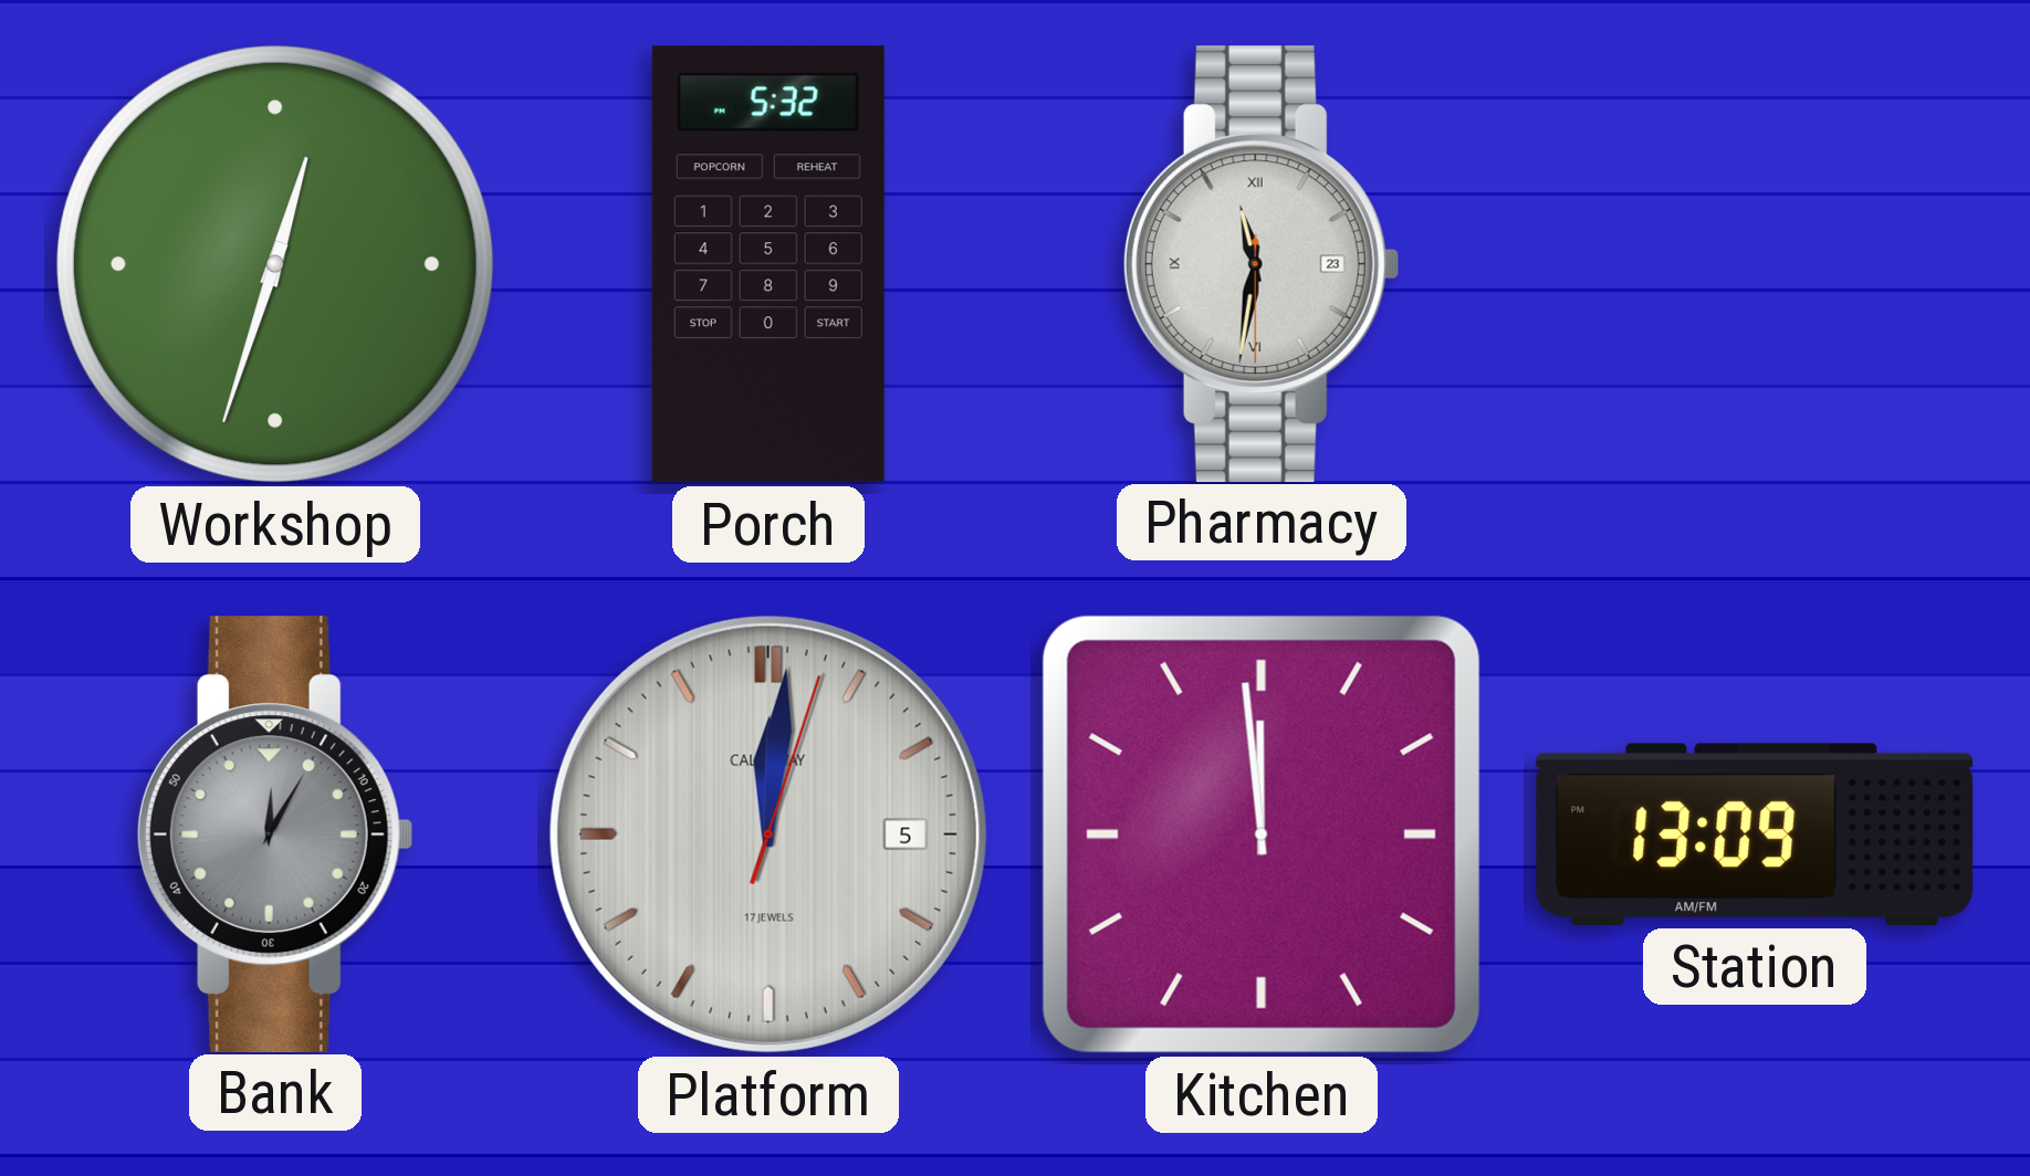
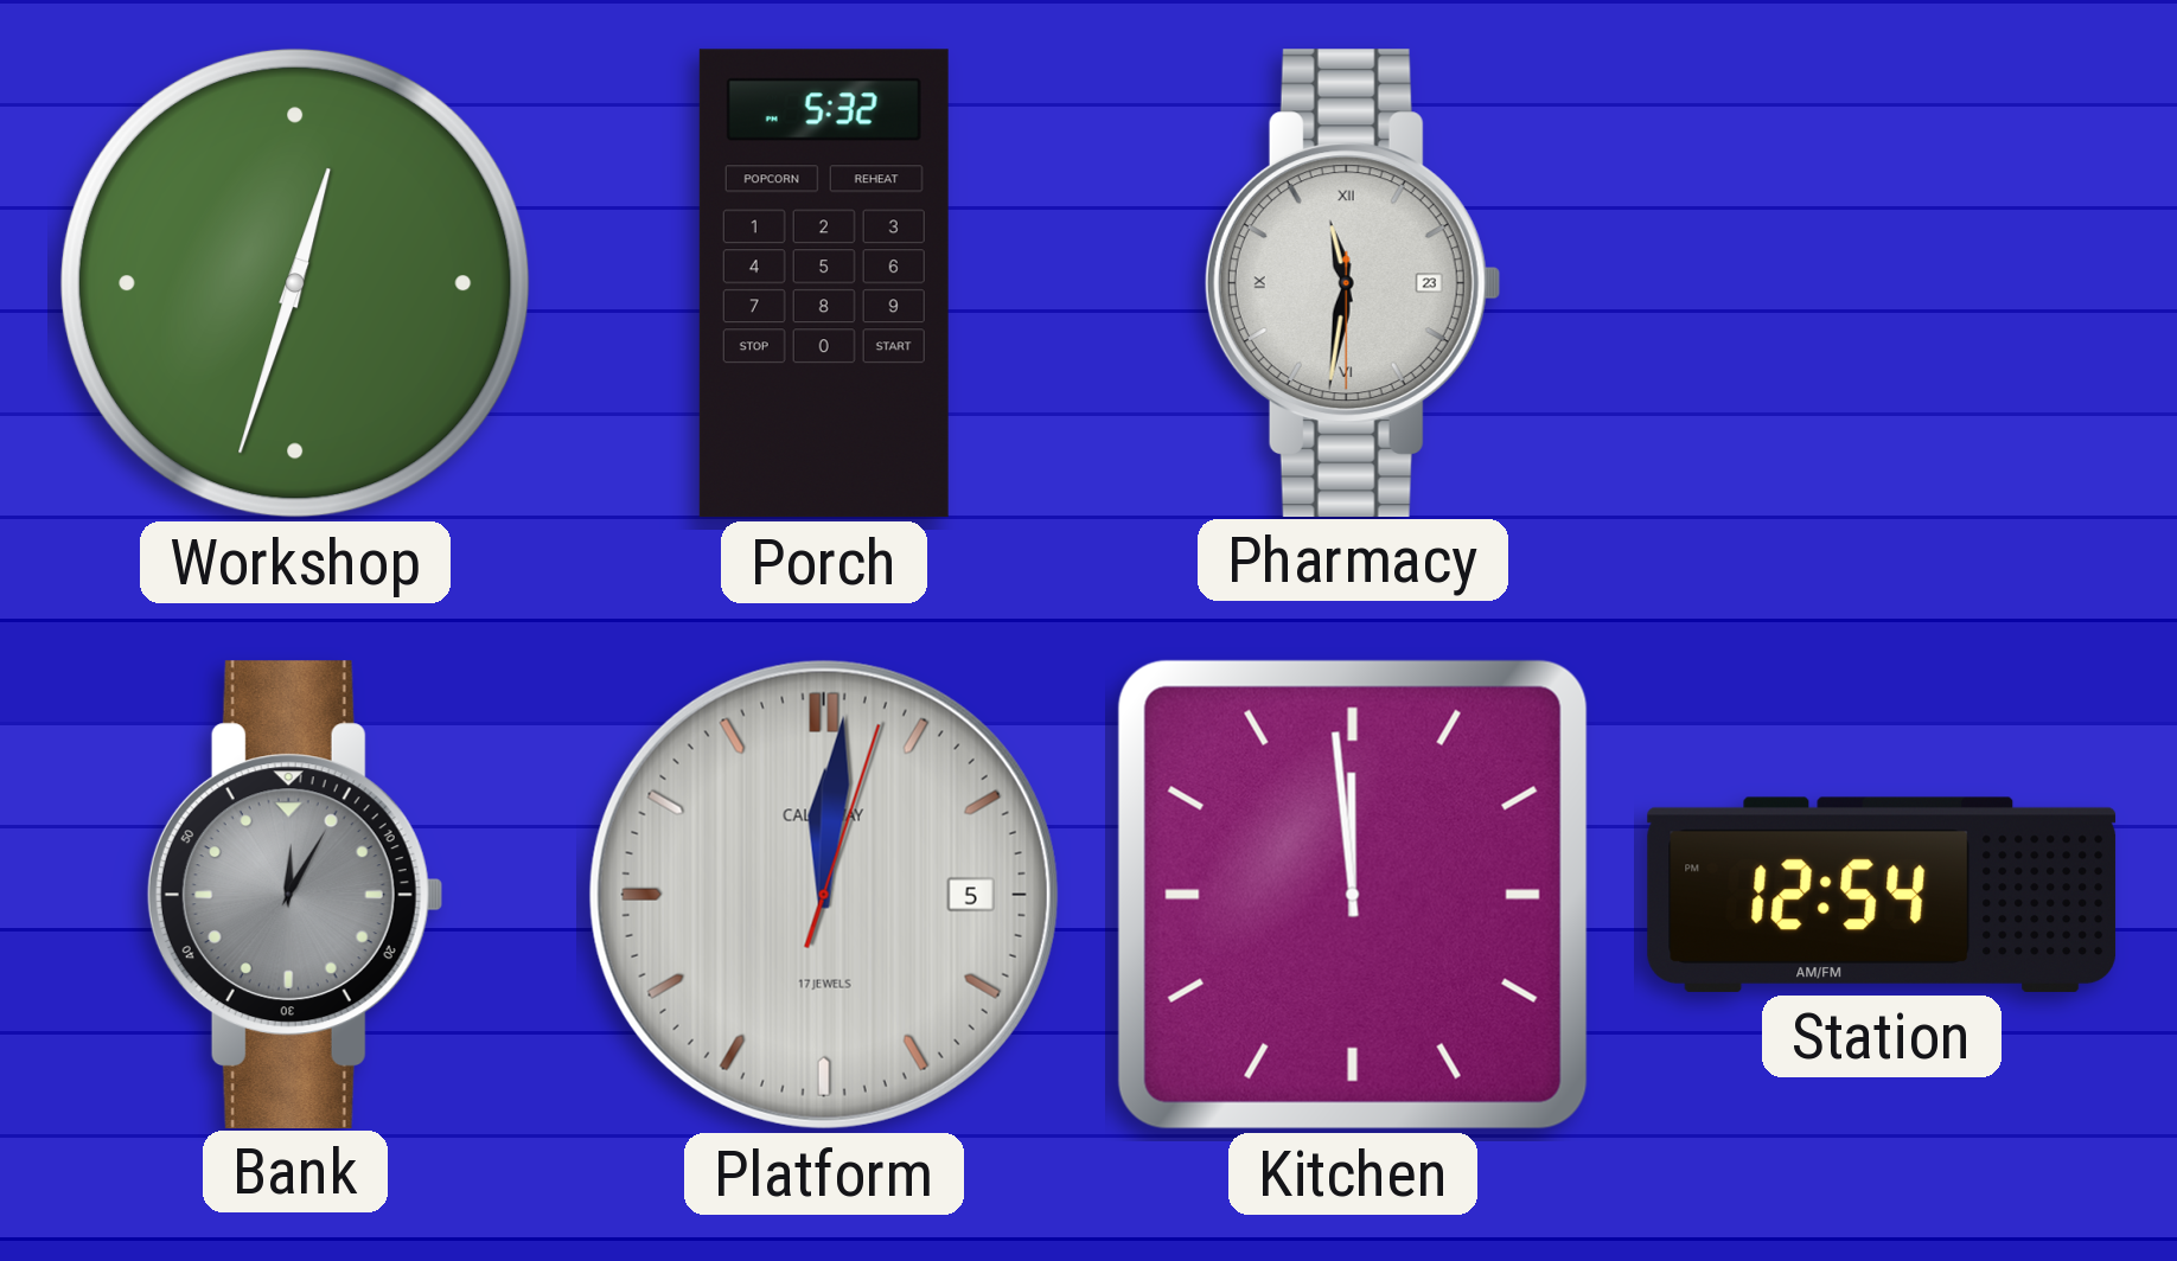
Station: 13:09 -> 12:54 (1882, 895)
